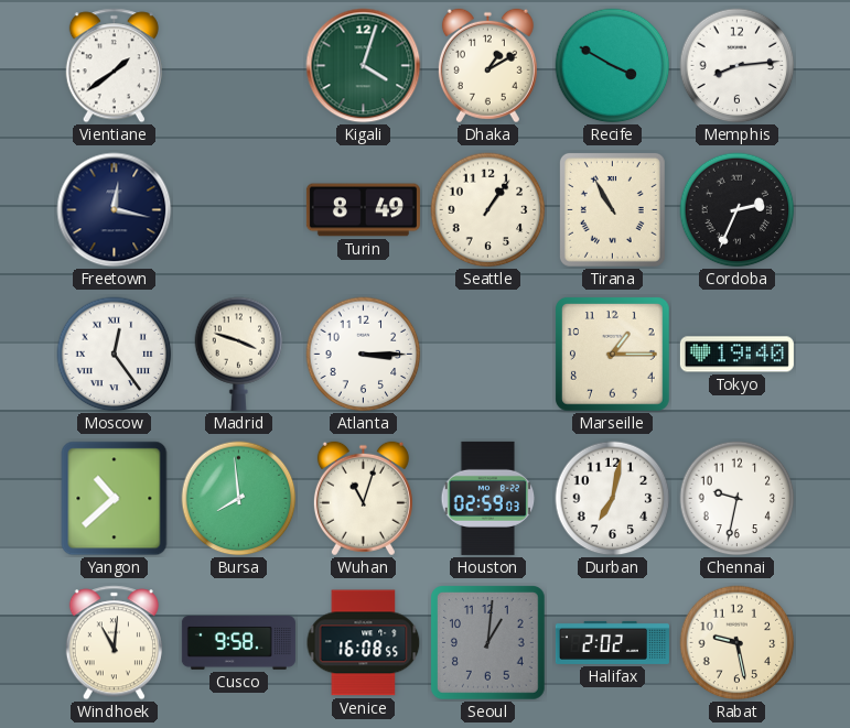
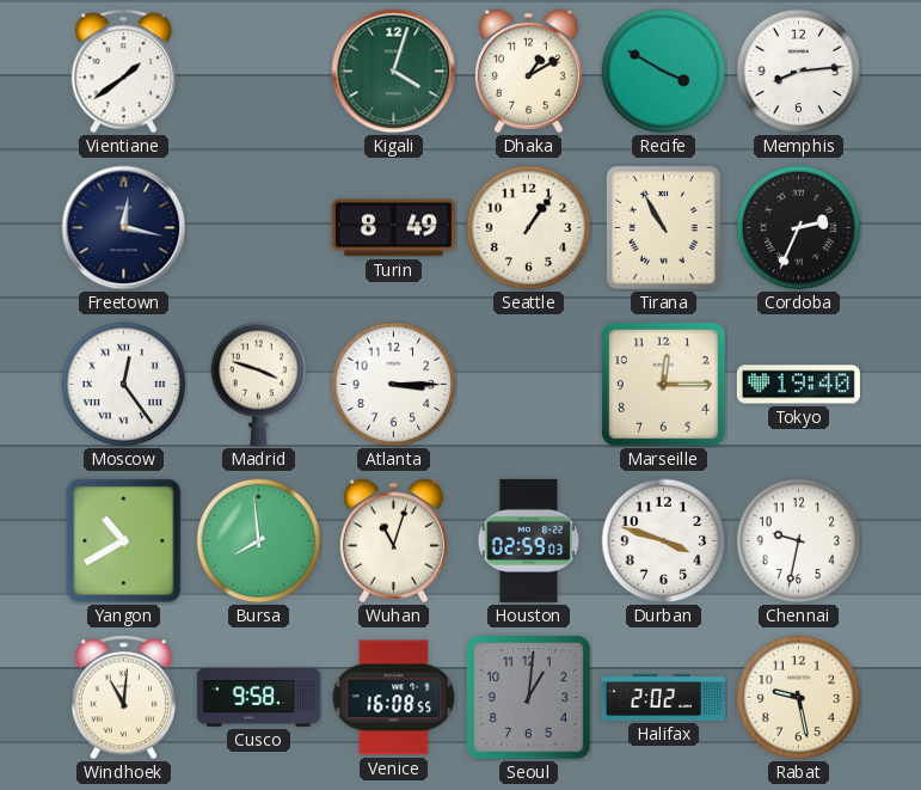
Marseille: 1:15 -> 12:15 (664, 385)
Yangon: 10:38 -> 10:40 (124, 541)
Durban: 7:02 -> 3:48 (664, 541)
